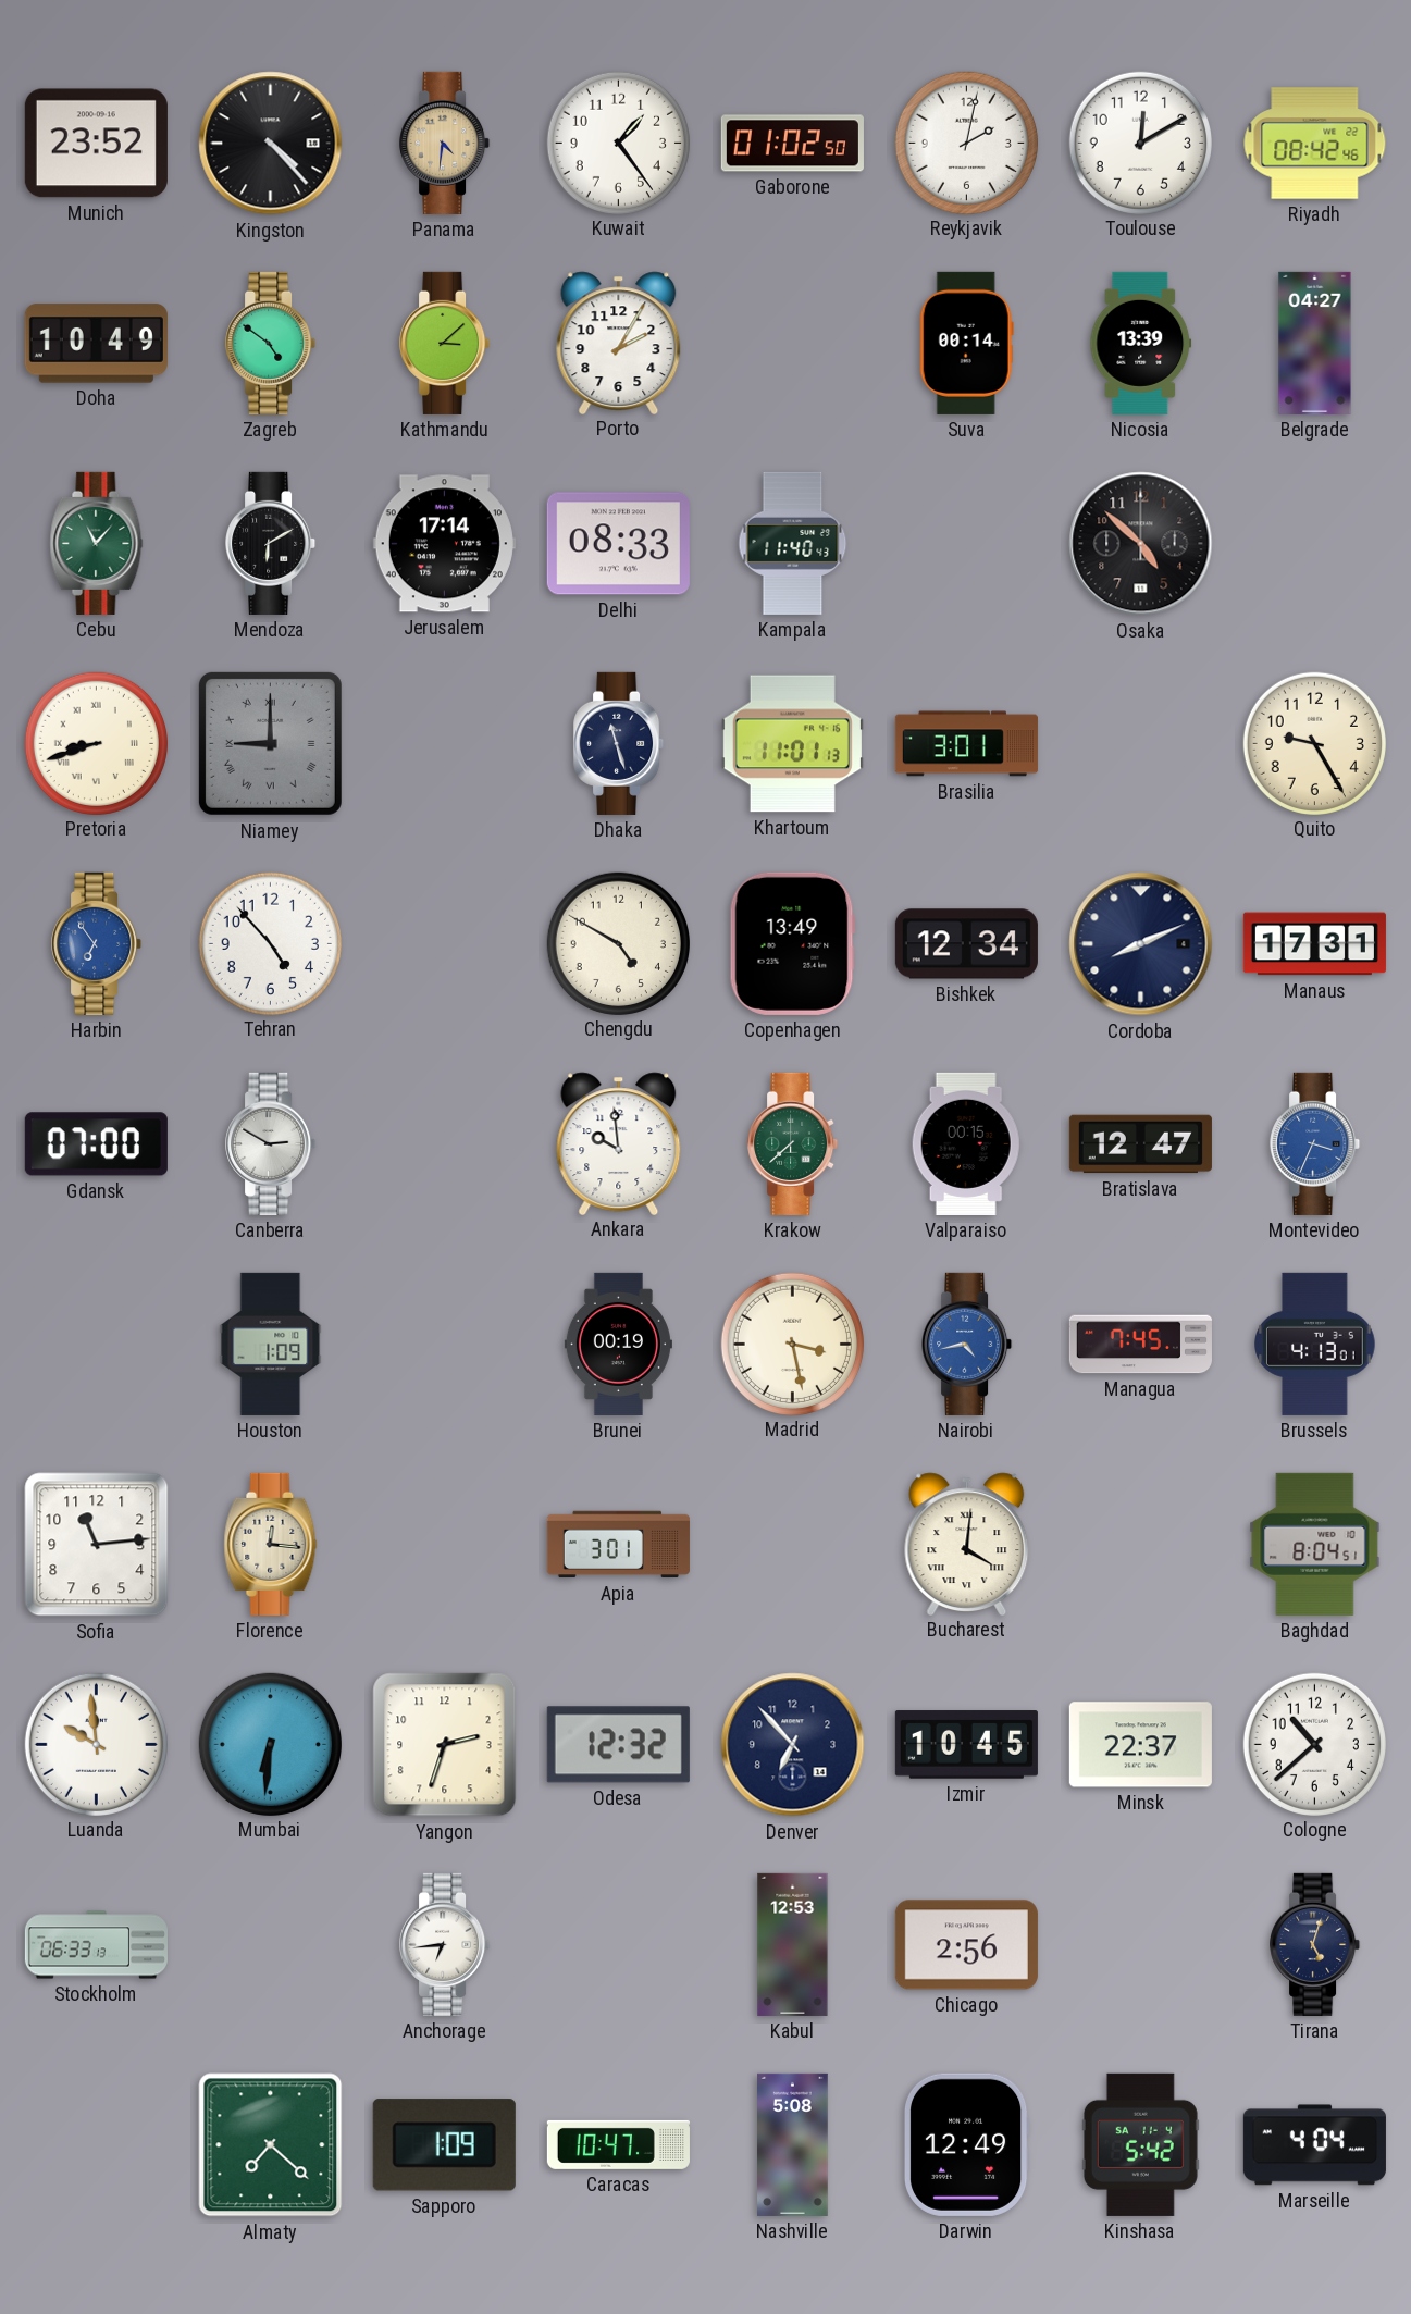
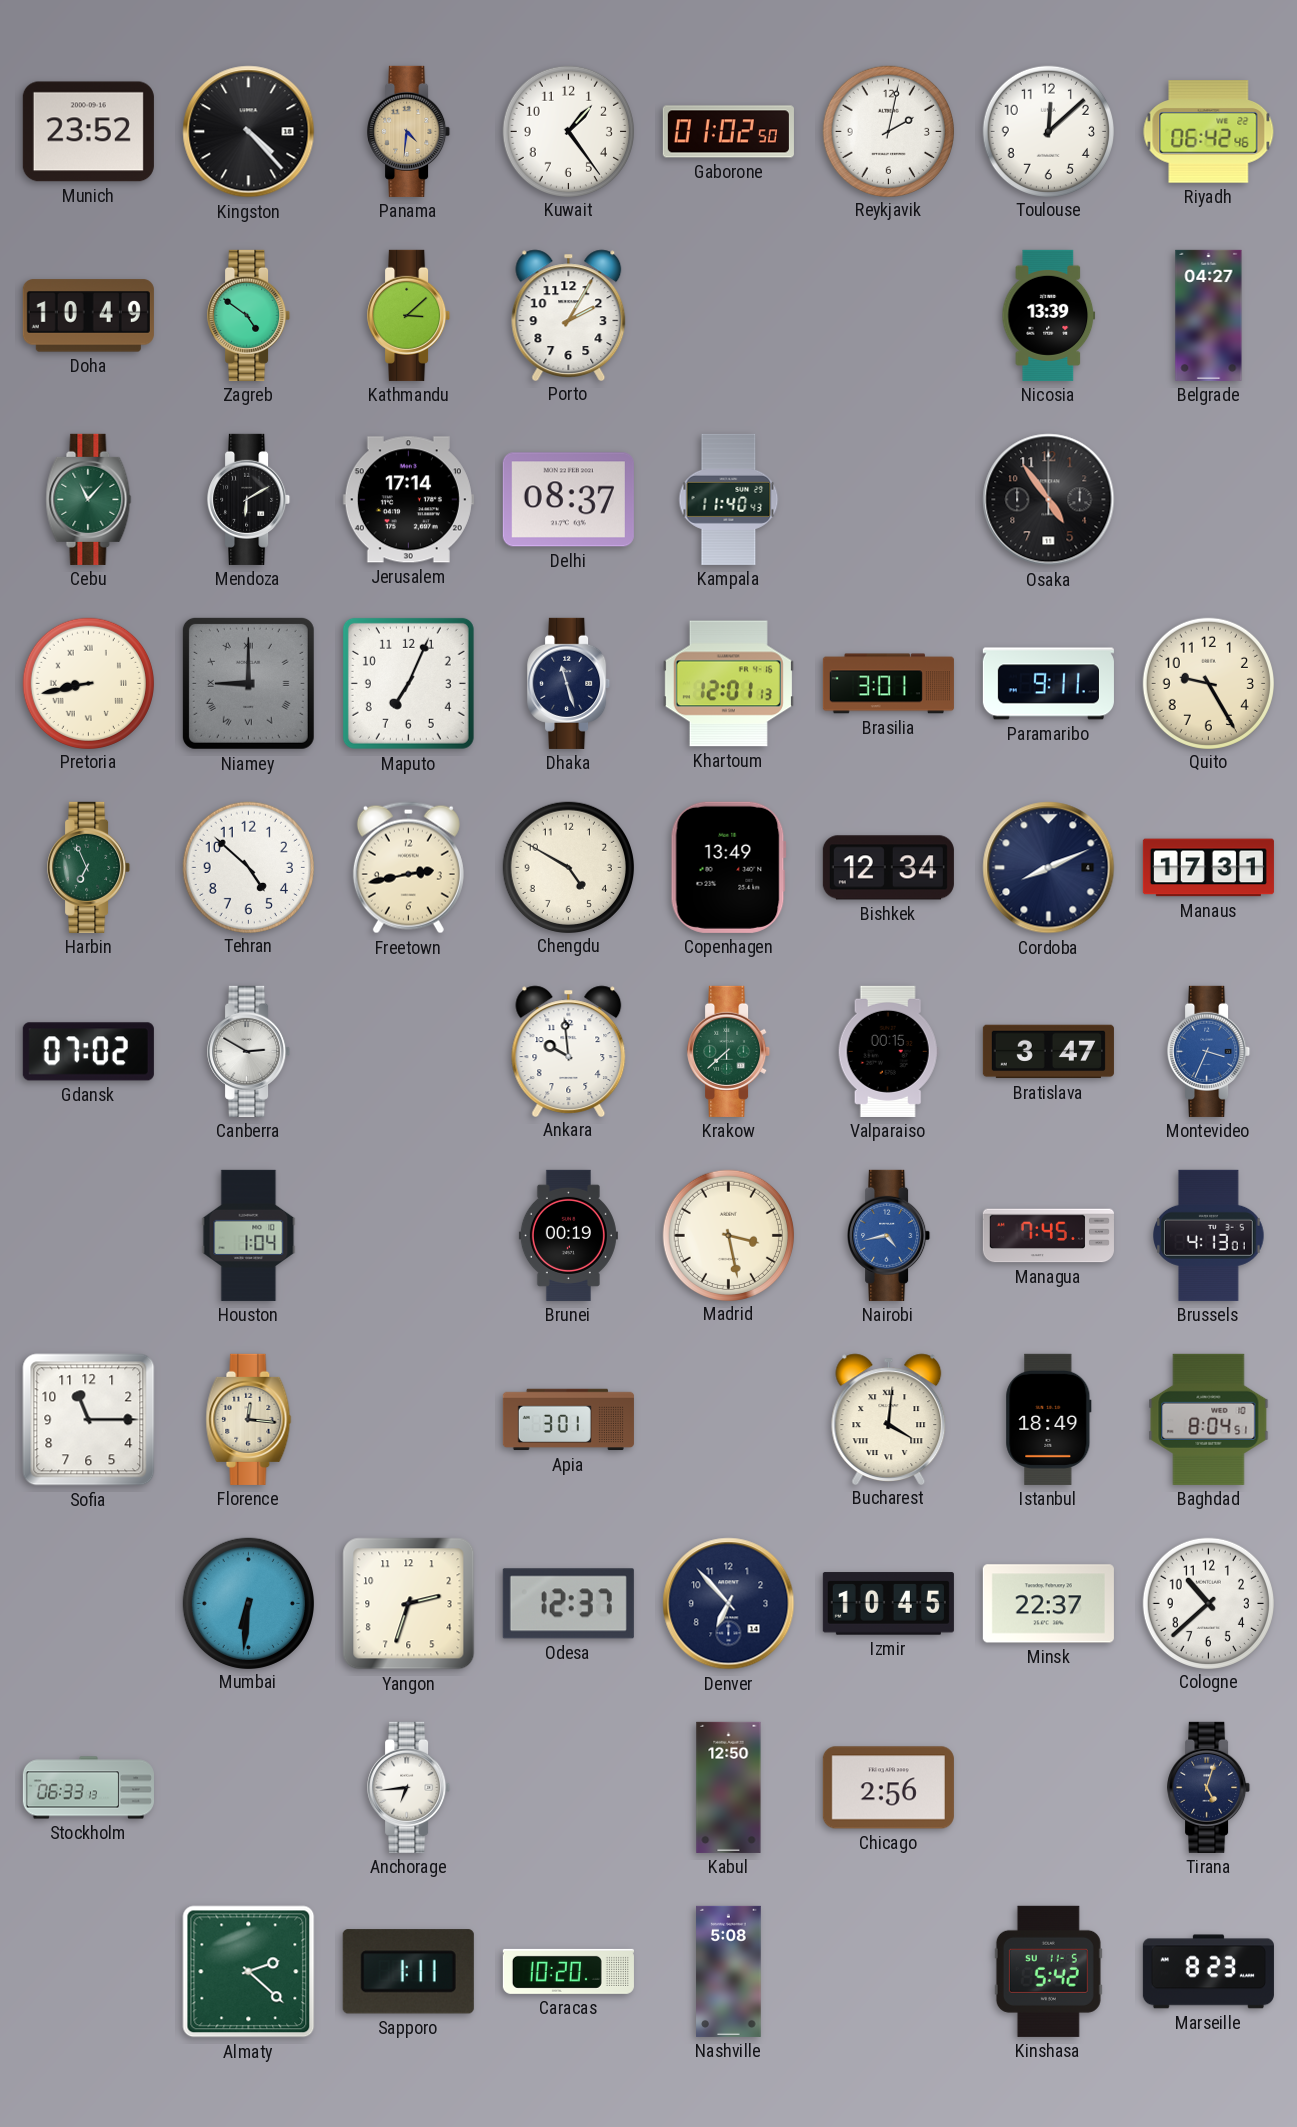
Toulouse: 12:10 -> 12:08 (1048, 131)
Riyadh: 08:42 -> 06:42 (1209, 132)
Suva: 00:14 -> none (966, 343)
Delhi: 08:33 -> 08:37 (568, 500)
Osaka: 4:52 -> 4:54 (1049, 500)
Pretoria: 8:42 -> 8:43 (88, 683)
Maputo: none -> 7:04 (408, 683)
Khartoum: 11:01 -> 12:01 (728, 684)
Paramaribo: none -> 9:11 (1048, 684)
Harbin: 6:54 -> 6:56 (89, 867)
Harbin dial: blue -> green (89, 867)
Tehran: 4:53 -> 4:52 (248, 867)
Freetown: none -> 2:43 (408, 868)
Gdansk: 07:00 -> 07:02 (88, 1052)
Bratislava: 12:47 -> 3:47 (1048, 1052)
Houston: 1:09 -> 1:04 (249, 1235)
Sofia: 11:14 -> 11:15 (89, 1420)
Istanbul: none -> 18:49 (1049, 1419)
Luanda: 9:59 -> none (96, 1744)
Odesa: 12:32 -> 12:37 (568, 1604)
Kabul: 12:53 -> 12:50 (729, 1787)
Almaty: 7:22 -> 2:22 (249, 1972)
Sapporo: 1:09 -> 1:11 (408, 1972)
Caracas: 10:47 -> 10:20 (568, 1971)
Darwin: 12:49 -> none (966, 2144)
Kinshasa date: SA 11-4 -> SU 11-5 (1048, 1971)
Marseille: 4:04 -> 8:23 (1208, 1972)
